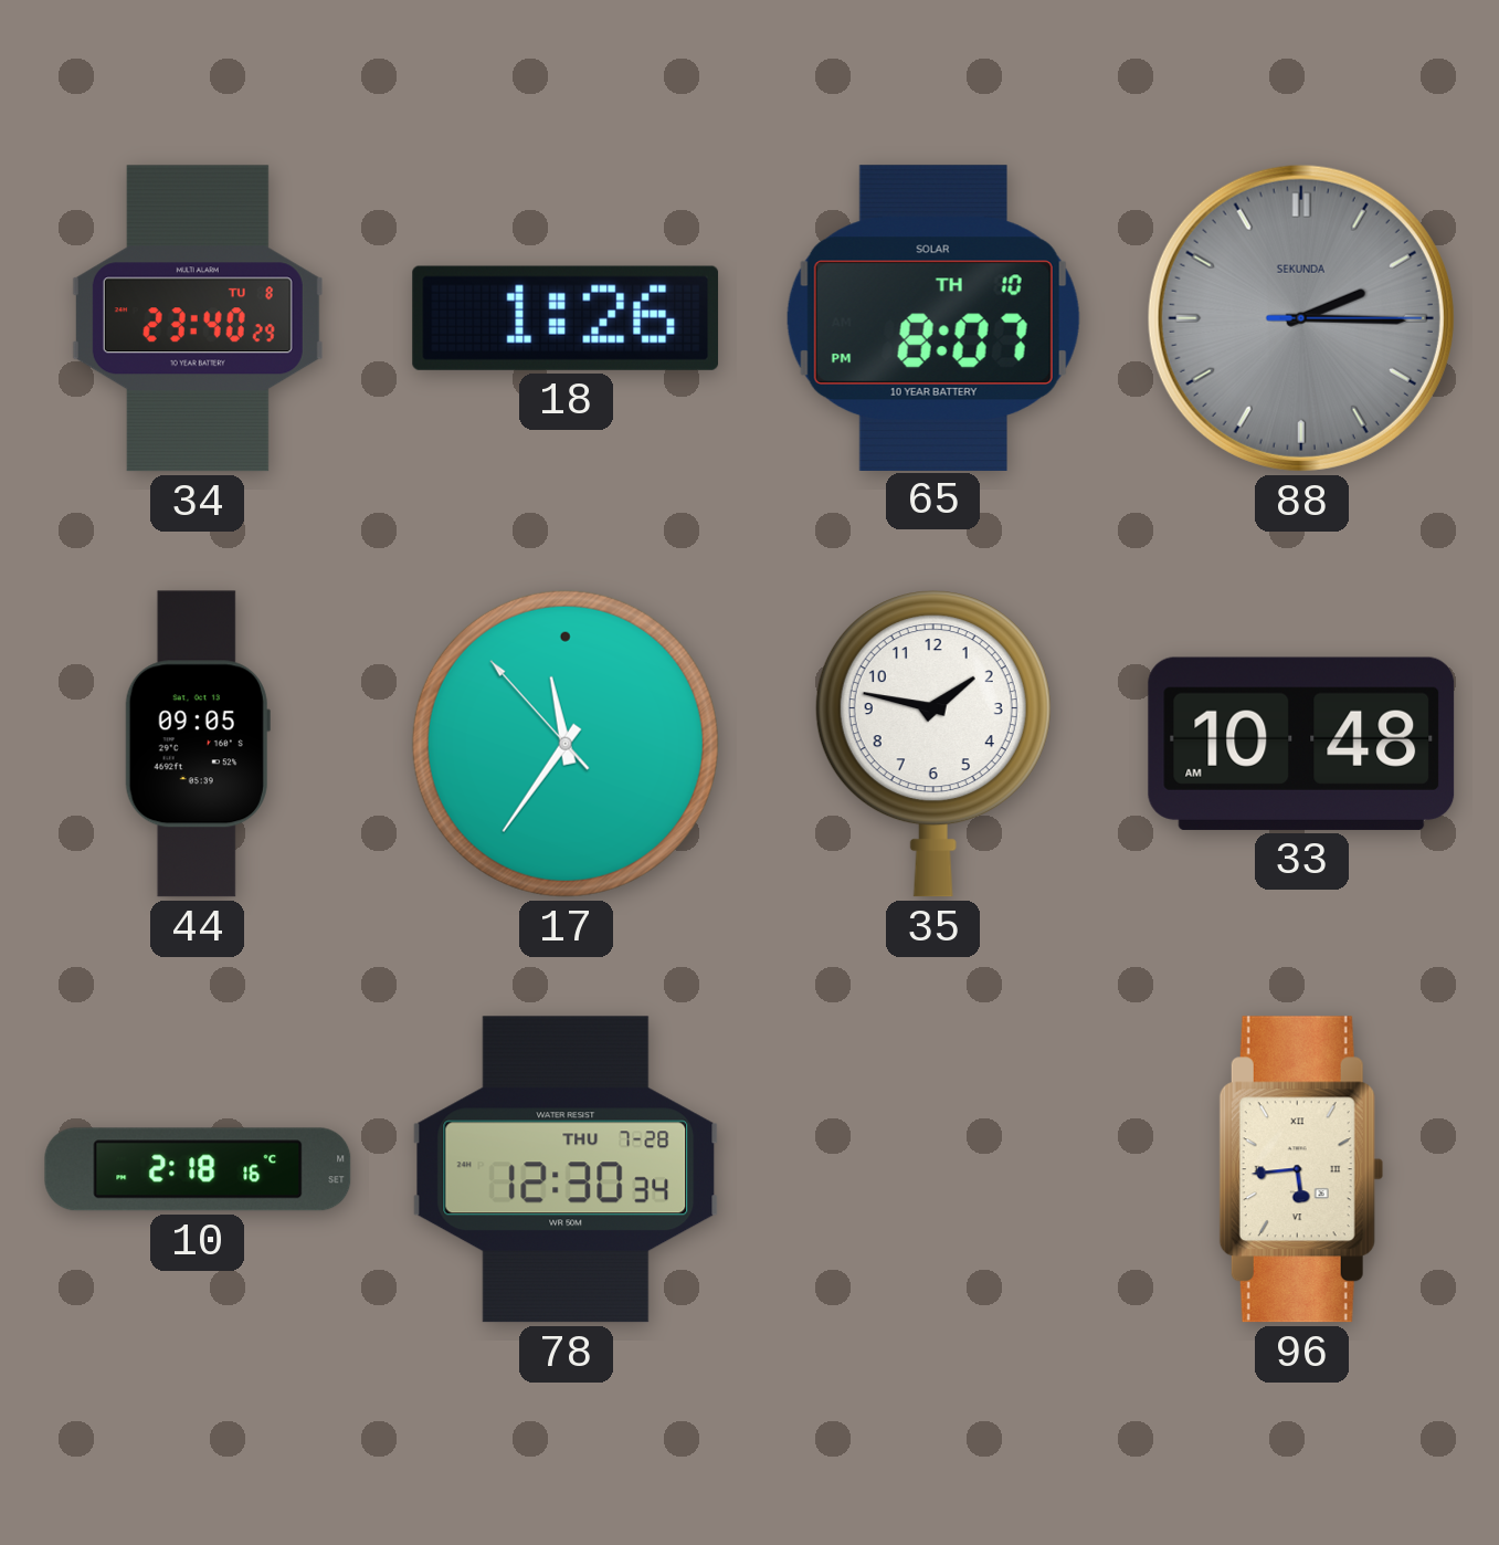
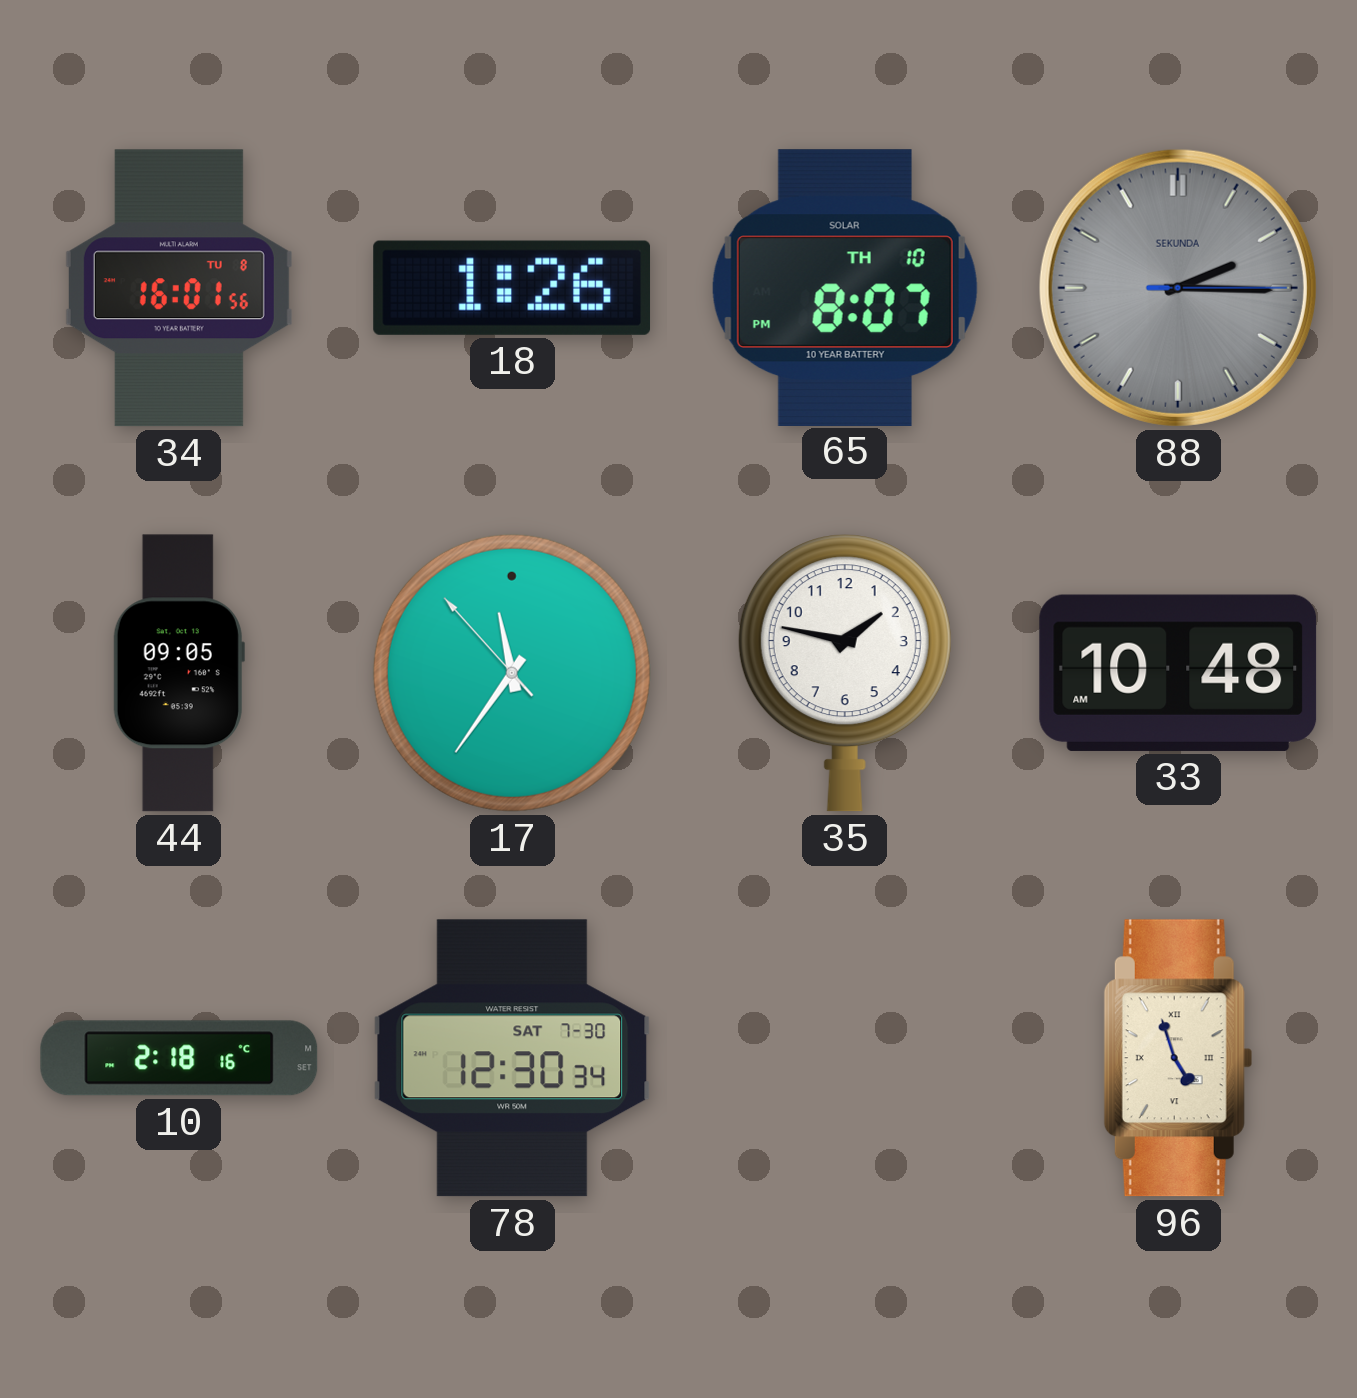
34: 23:40 -> 16:01 (179, 288)
78 date: THU 7-28 -> SAT 7-30 (512, 1058)
96: 5:44 -> 4:57 (1178, 1058)
